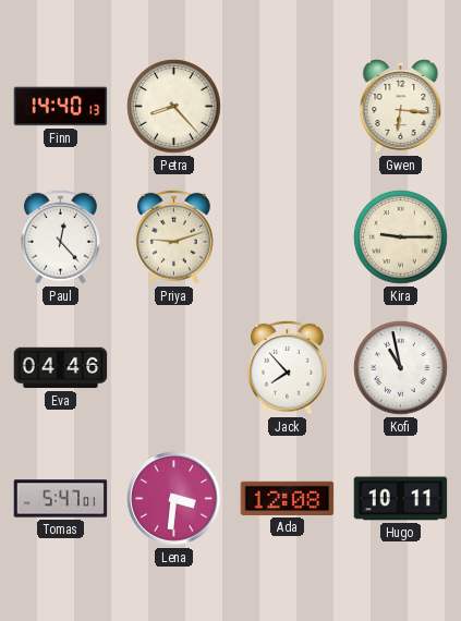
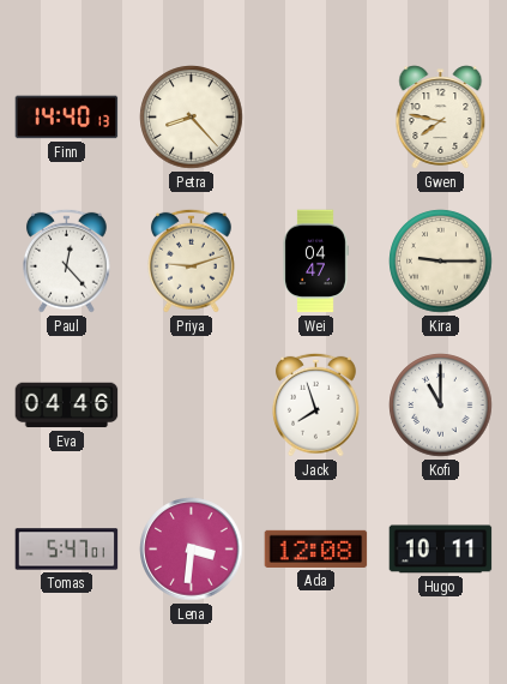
Gwen: 6:16 -> 7:47 (441, 118)
Wei: none -> 04:47 (315, 262)
Jack: 7:53 -> 7:57 (315, 404)
Kofi: 10:58 -> 11:00 (441, 406)
